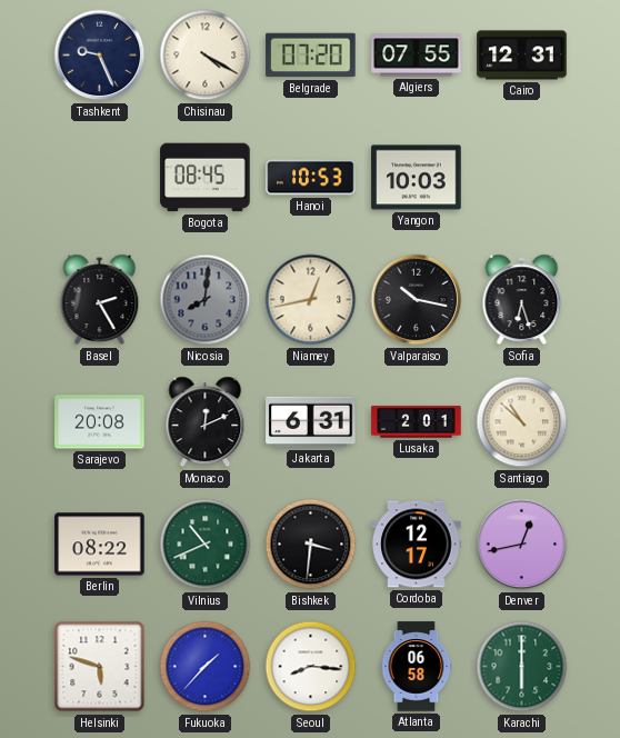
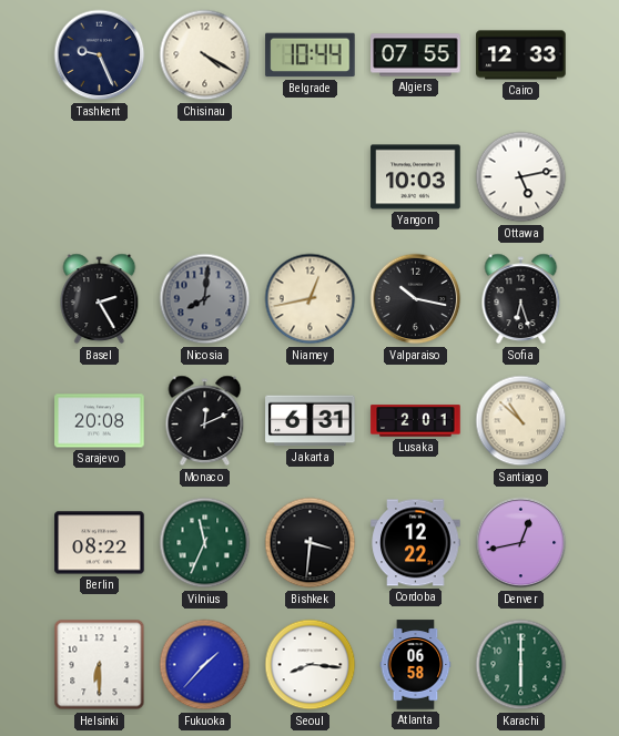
Belgrade: 07:20 -> 10:44 (311, 55)
Cairo: 12:31 -> 12:33 (521, 55)
Bogota: 08:45 -> none (206, 178)
Hanoi: 10:53 -> none (311, 178)
Ottawa: none -> 5:13 (521, 177)
Vilnius: 10:41 -> 11:34 (205, 543)
Cordoba: 12:17 -> 12:22 (416, 543)
Helsinki: 5:48 -> 6:30 (100, 665)
